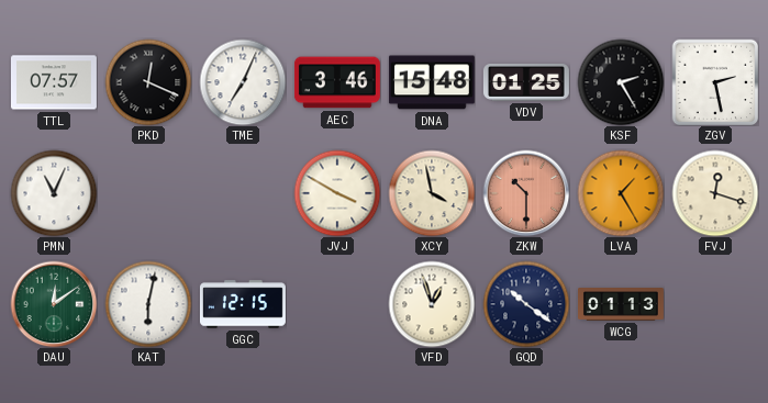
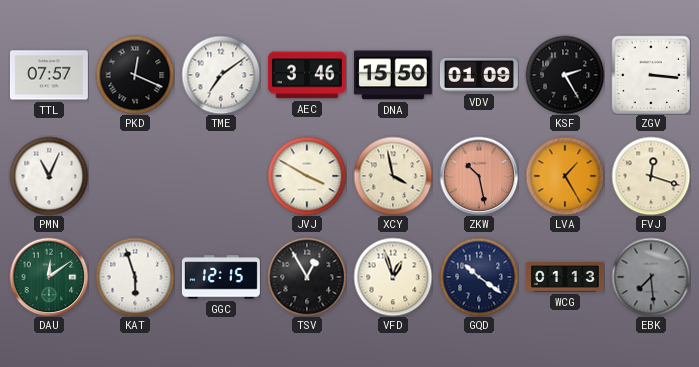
TME: 7:04 -> 7:09 (221, 75)
DNA: 15:48 -> 15:50 (393, 75)
VDV: 01:25 -> 01:09 (479, 76)
ZGV: 2:28 -> 3:16 (651, 75)
ZKW: 10:30 -> 10:28 (479, 176)
KAT: 6:02 -> 5:57 (135, 277)
TSV: none -> 12:55 (307, 277)
EBK: none -> 7:29 (651, 277)
